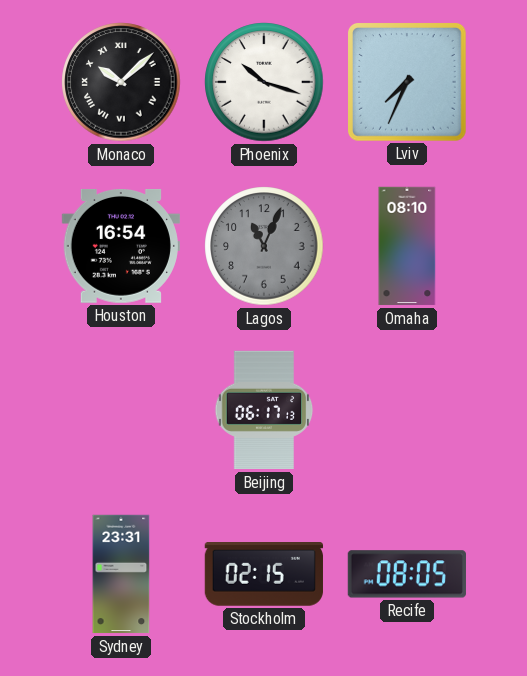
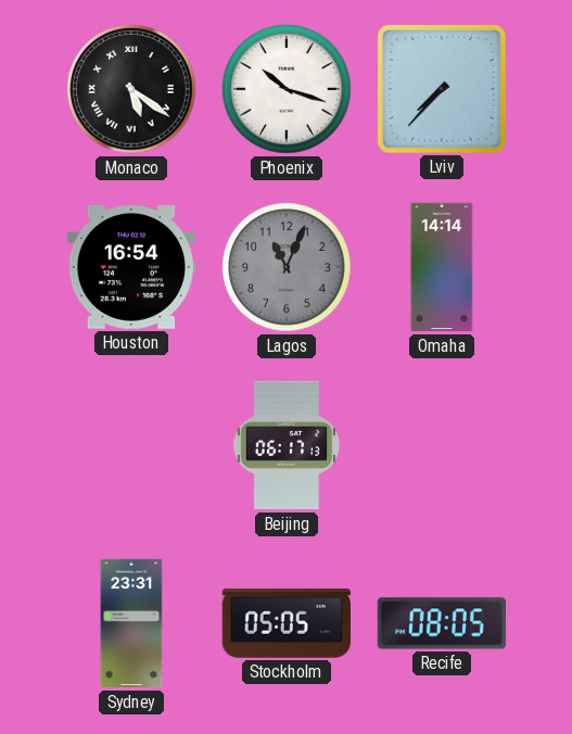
Monaco: 10:08 -> 5:21 (131, 89)
Lviv: 7:34 -> 7:37 (442, 89)
Omaha: 08:10 -> 14:14 (442, 267)
Stockholm: 02:15 -> 05:05 (287, 624)
